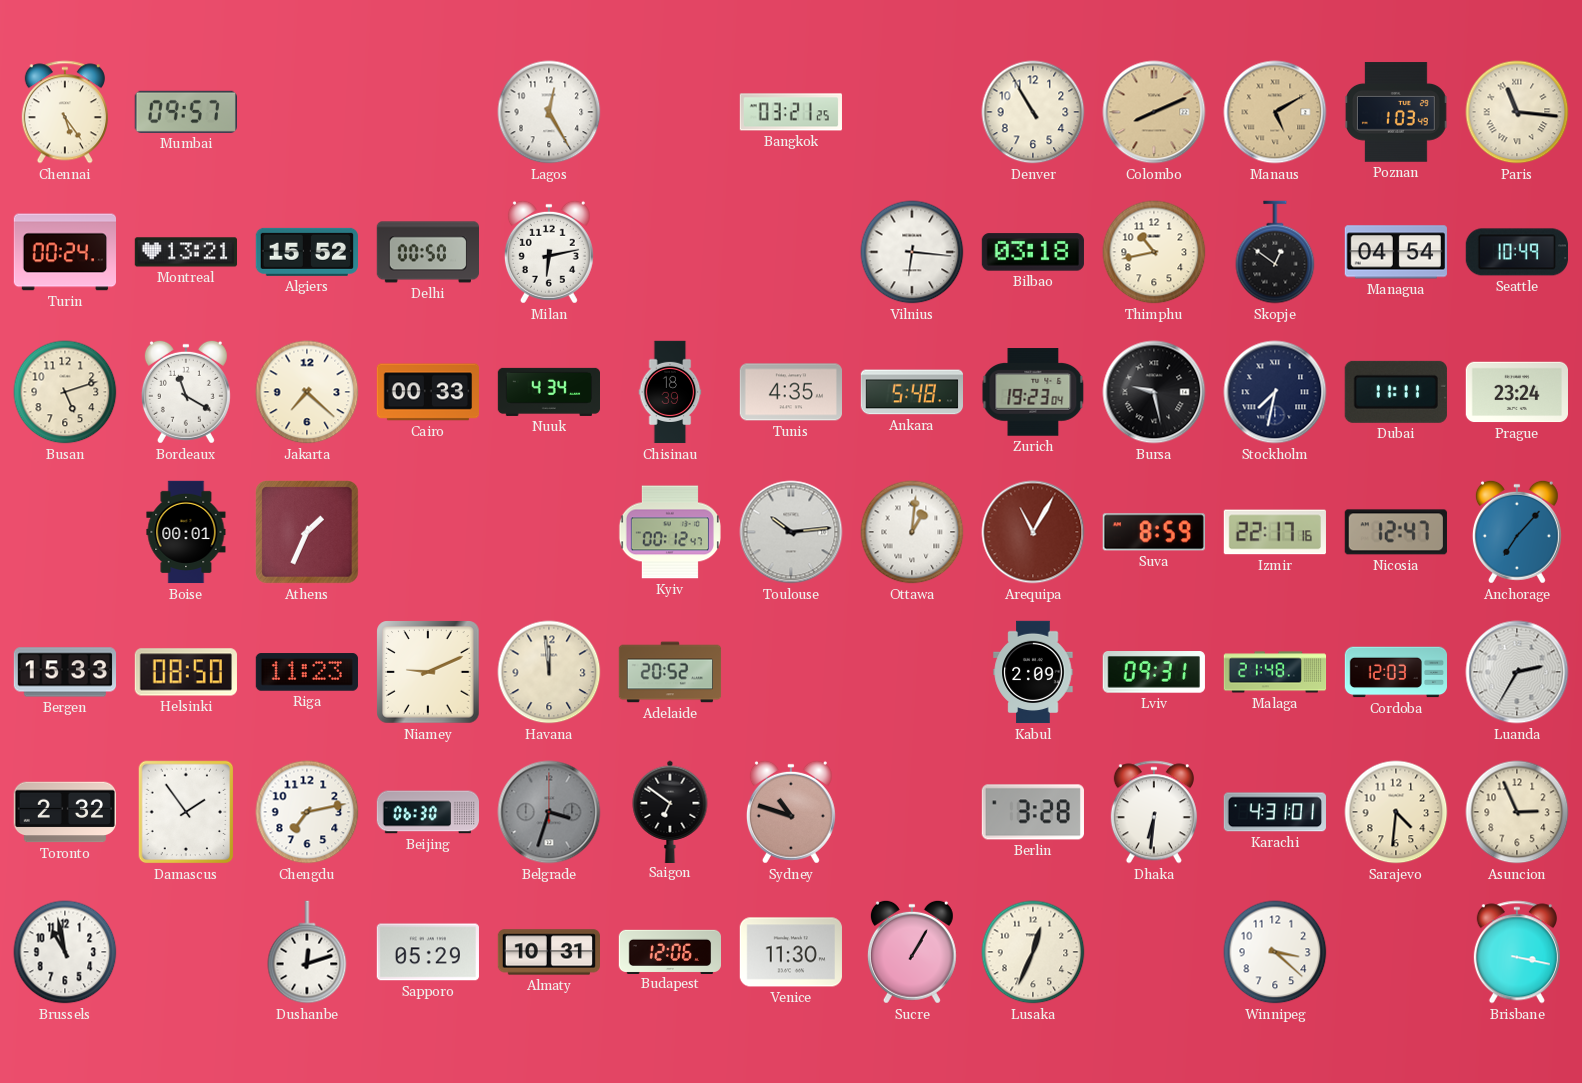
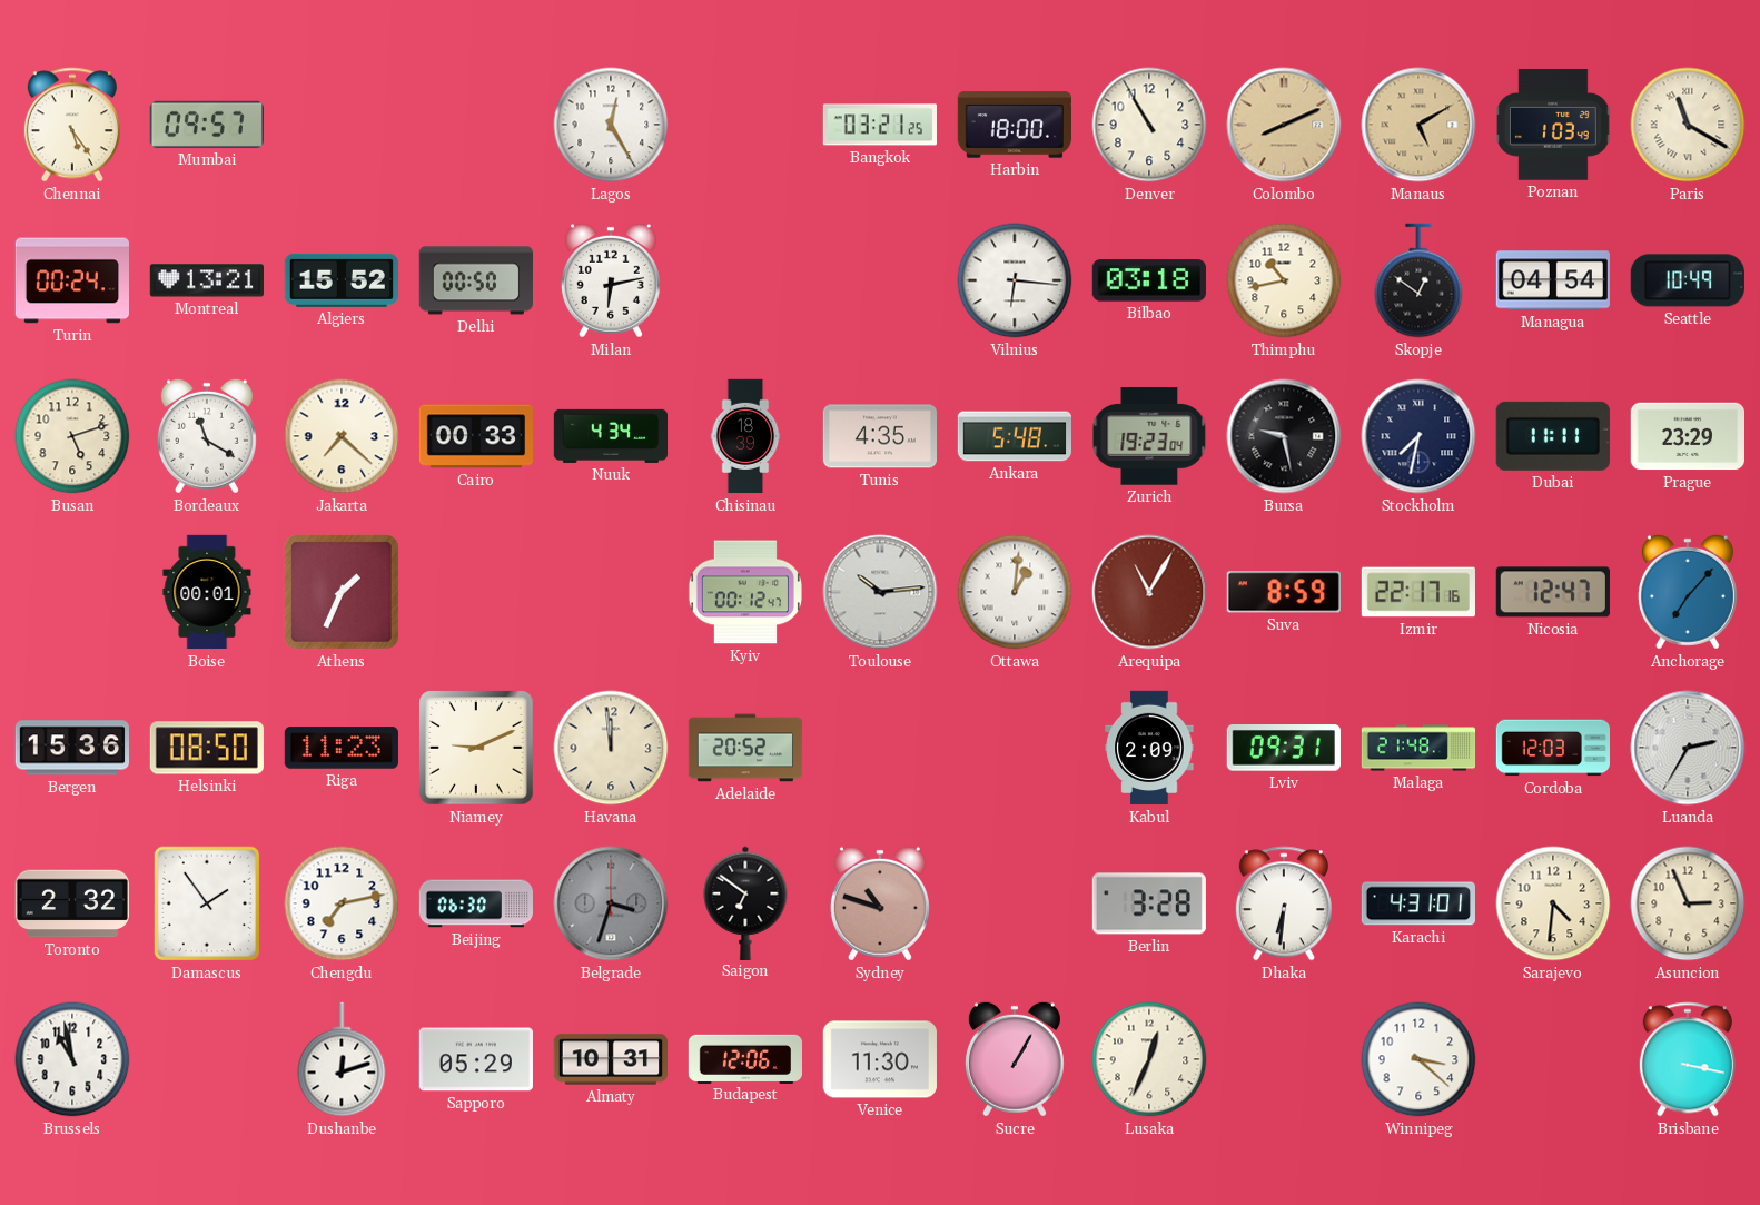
Harbin: none -> 18:00 (1014, 125)
Paris: 11:16 -> 11:20 (1688, 125)
Prague: 23:24 -> 23:29 (1687, 436)
Bergen: 15:33 -> 15:36 (71, 748)
